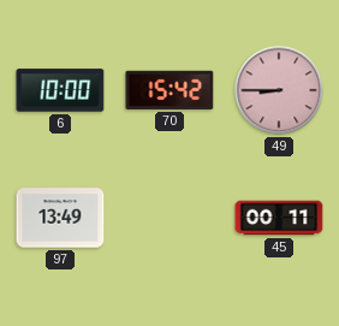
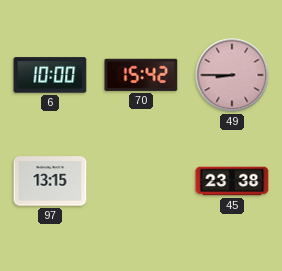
97: 13:49 -> 13:15 (50, 181)
45: 00:11 -> 23:38 (232, 181)
